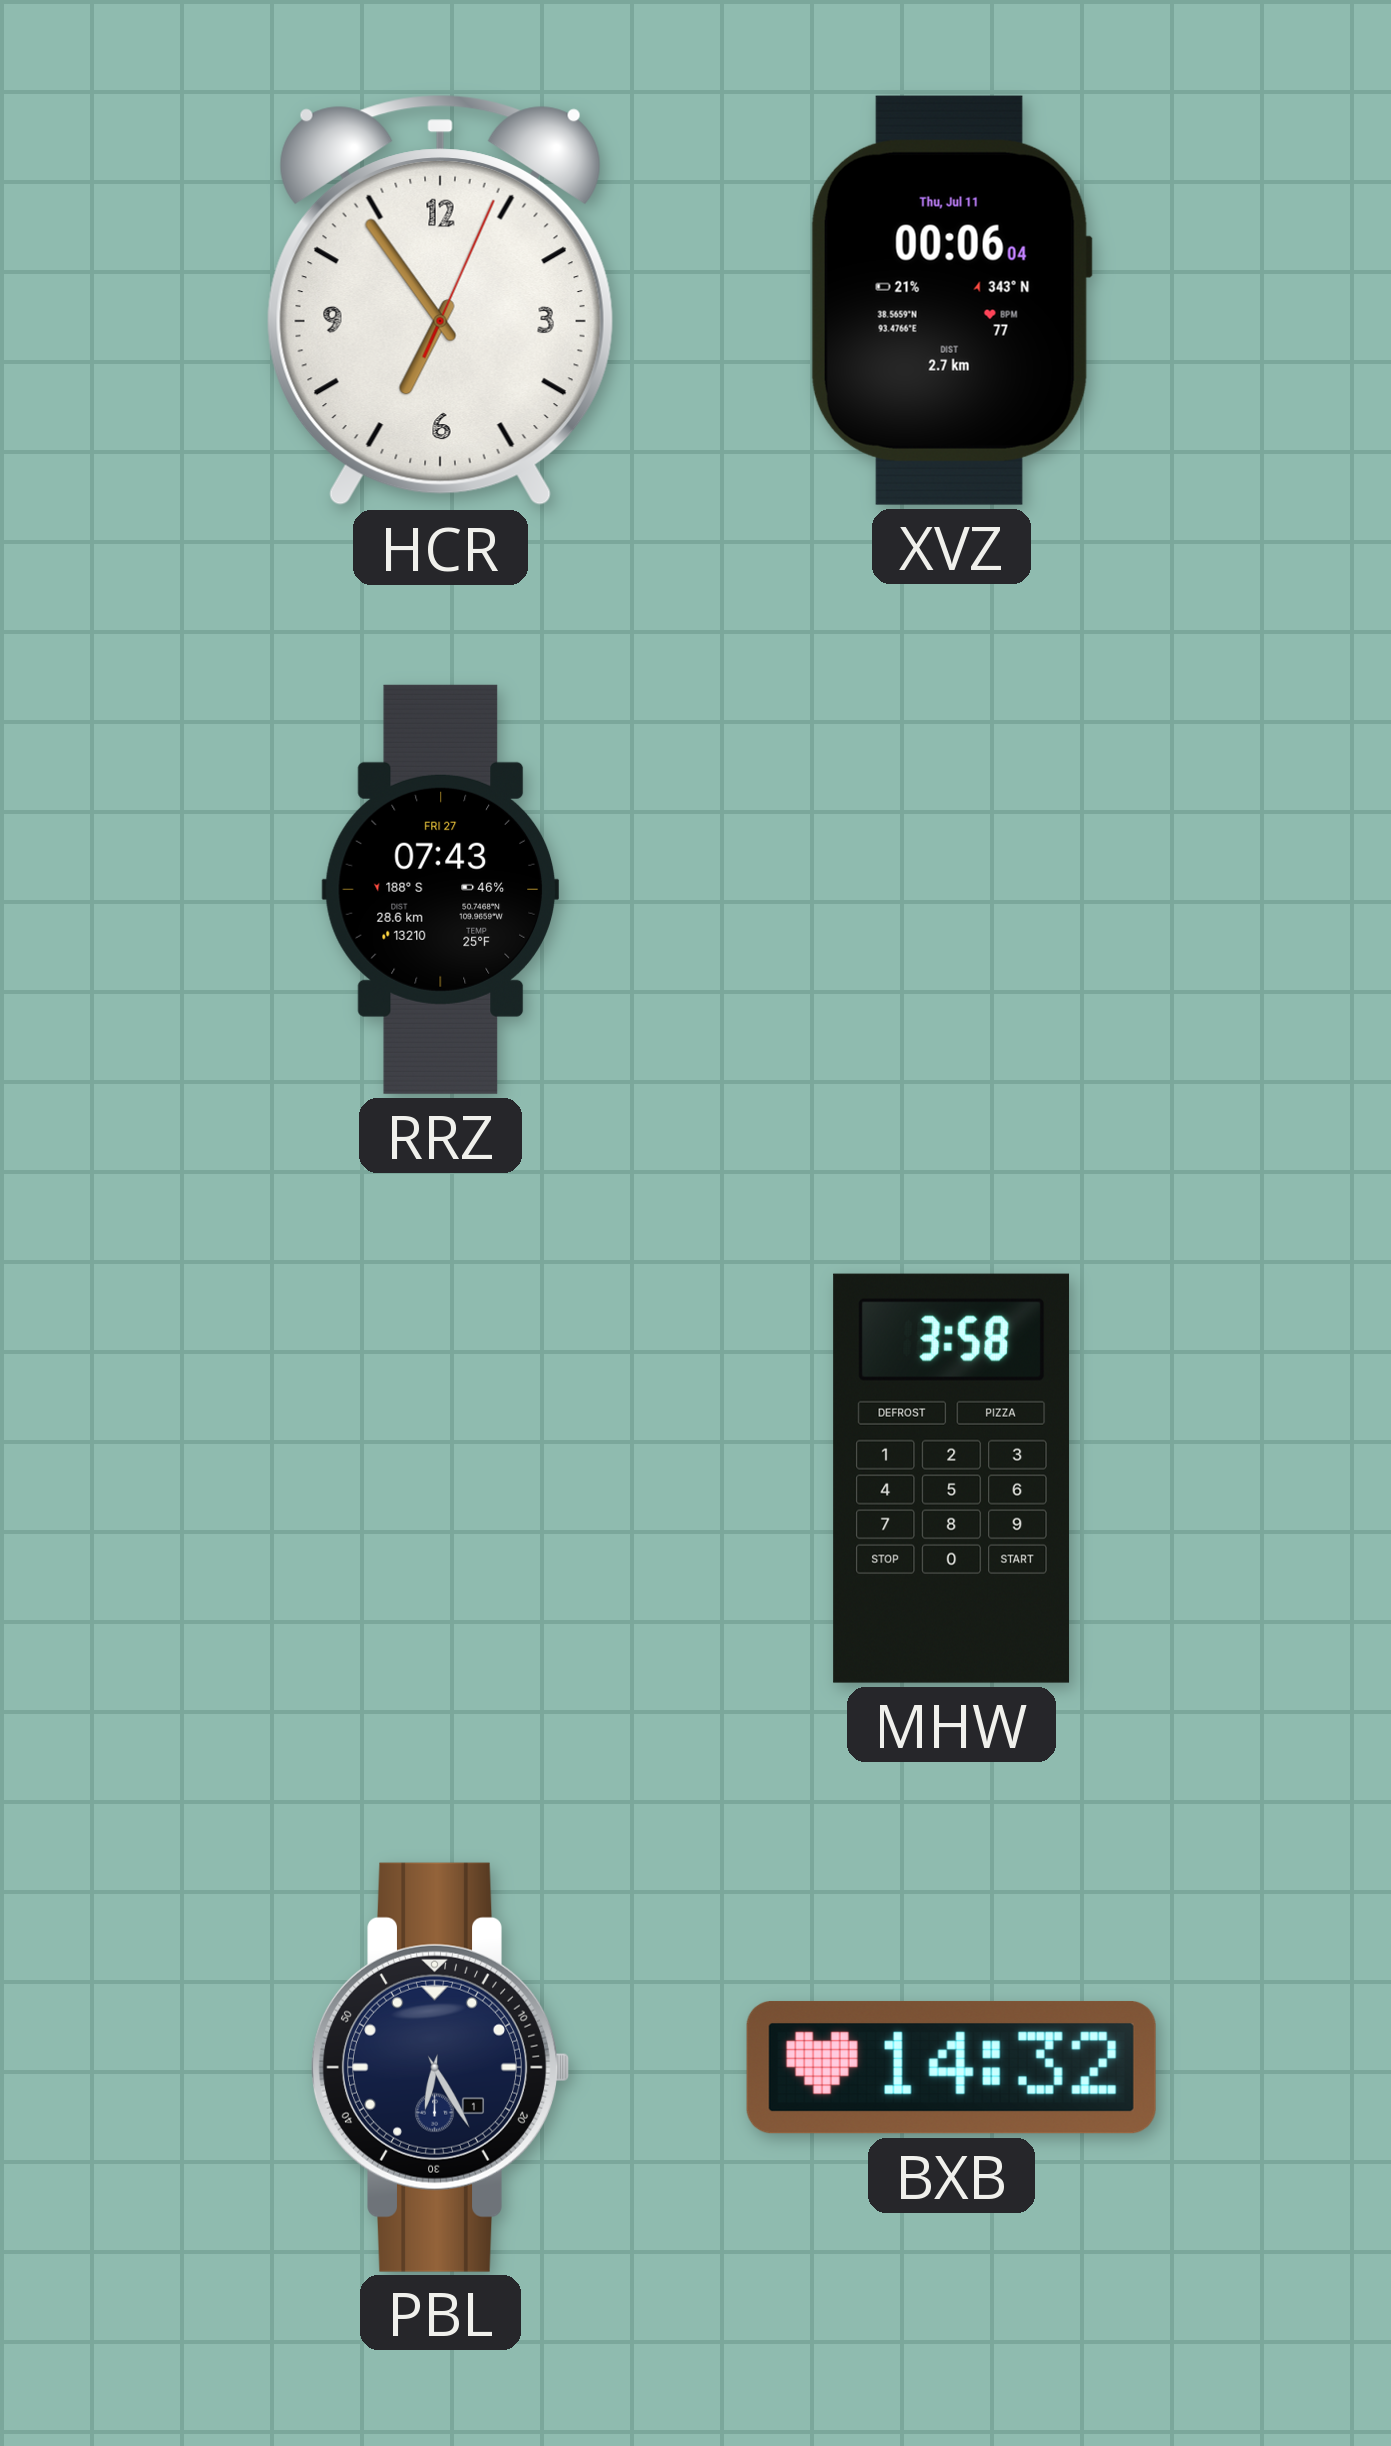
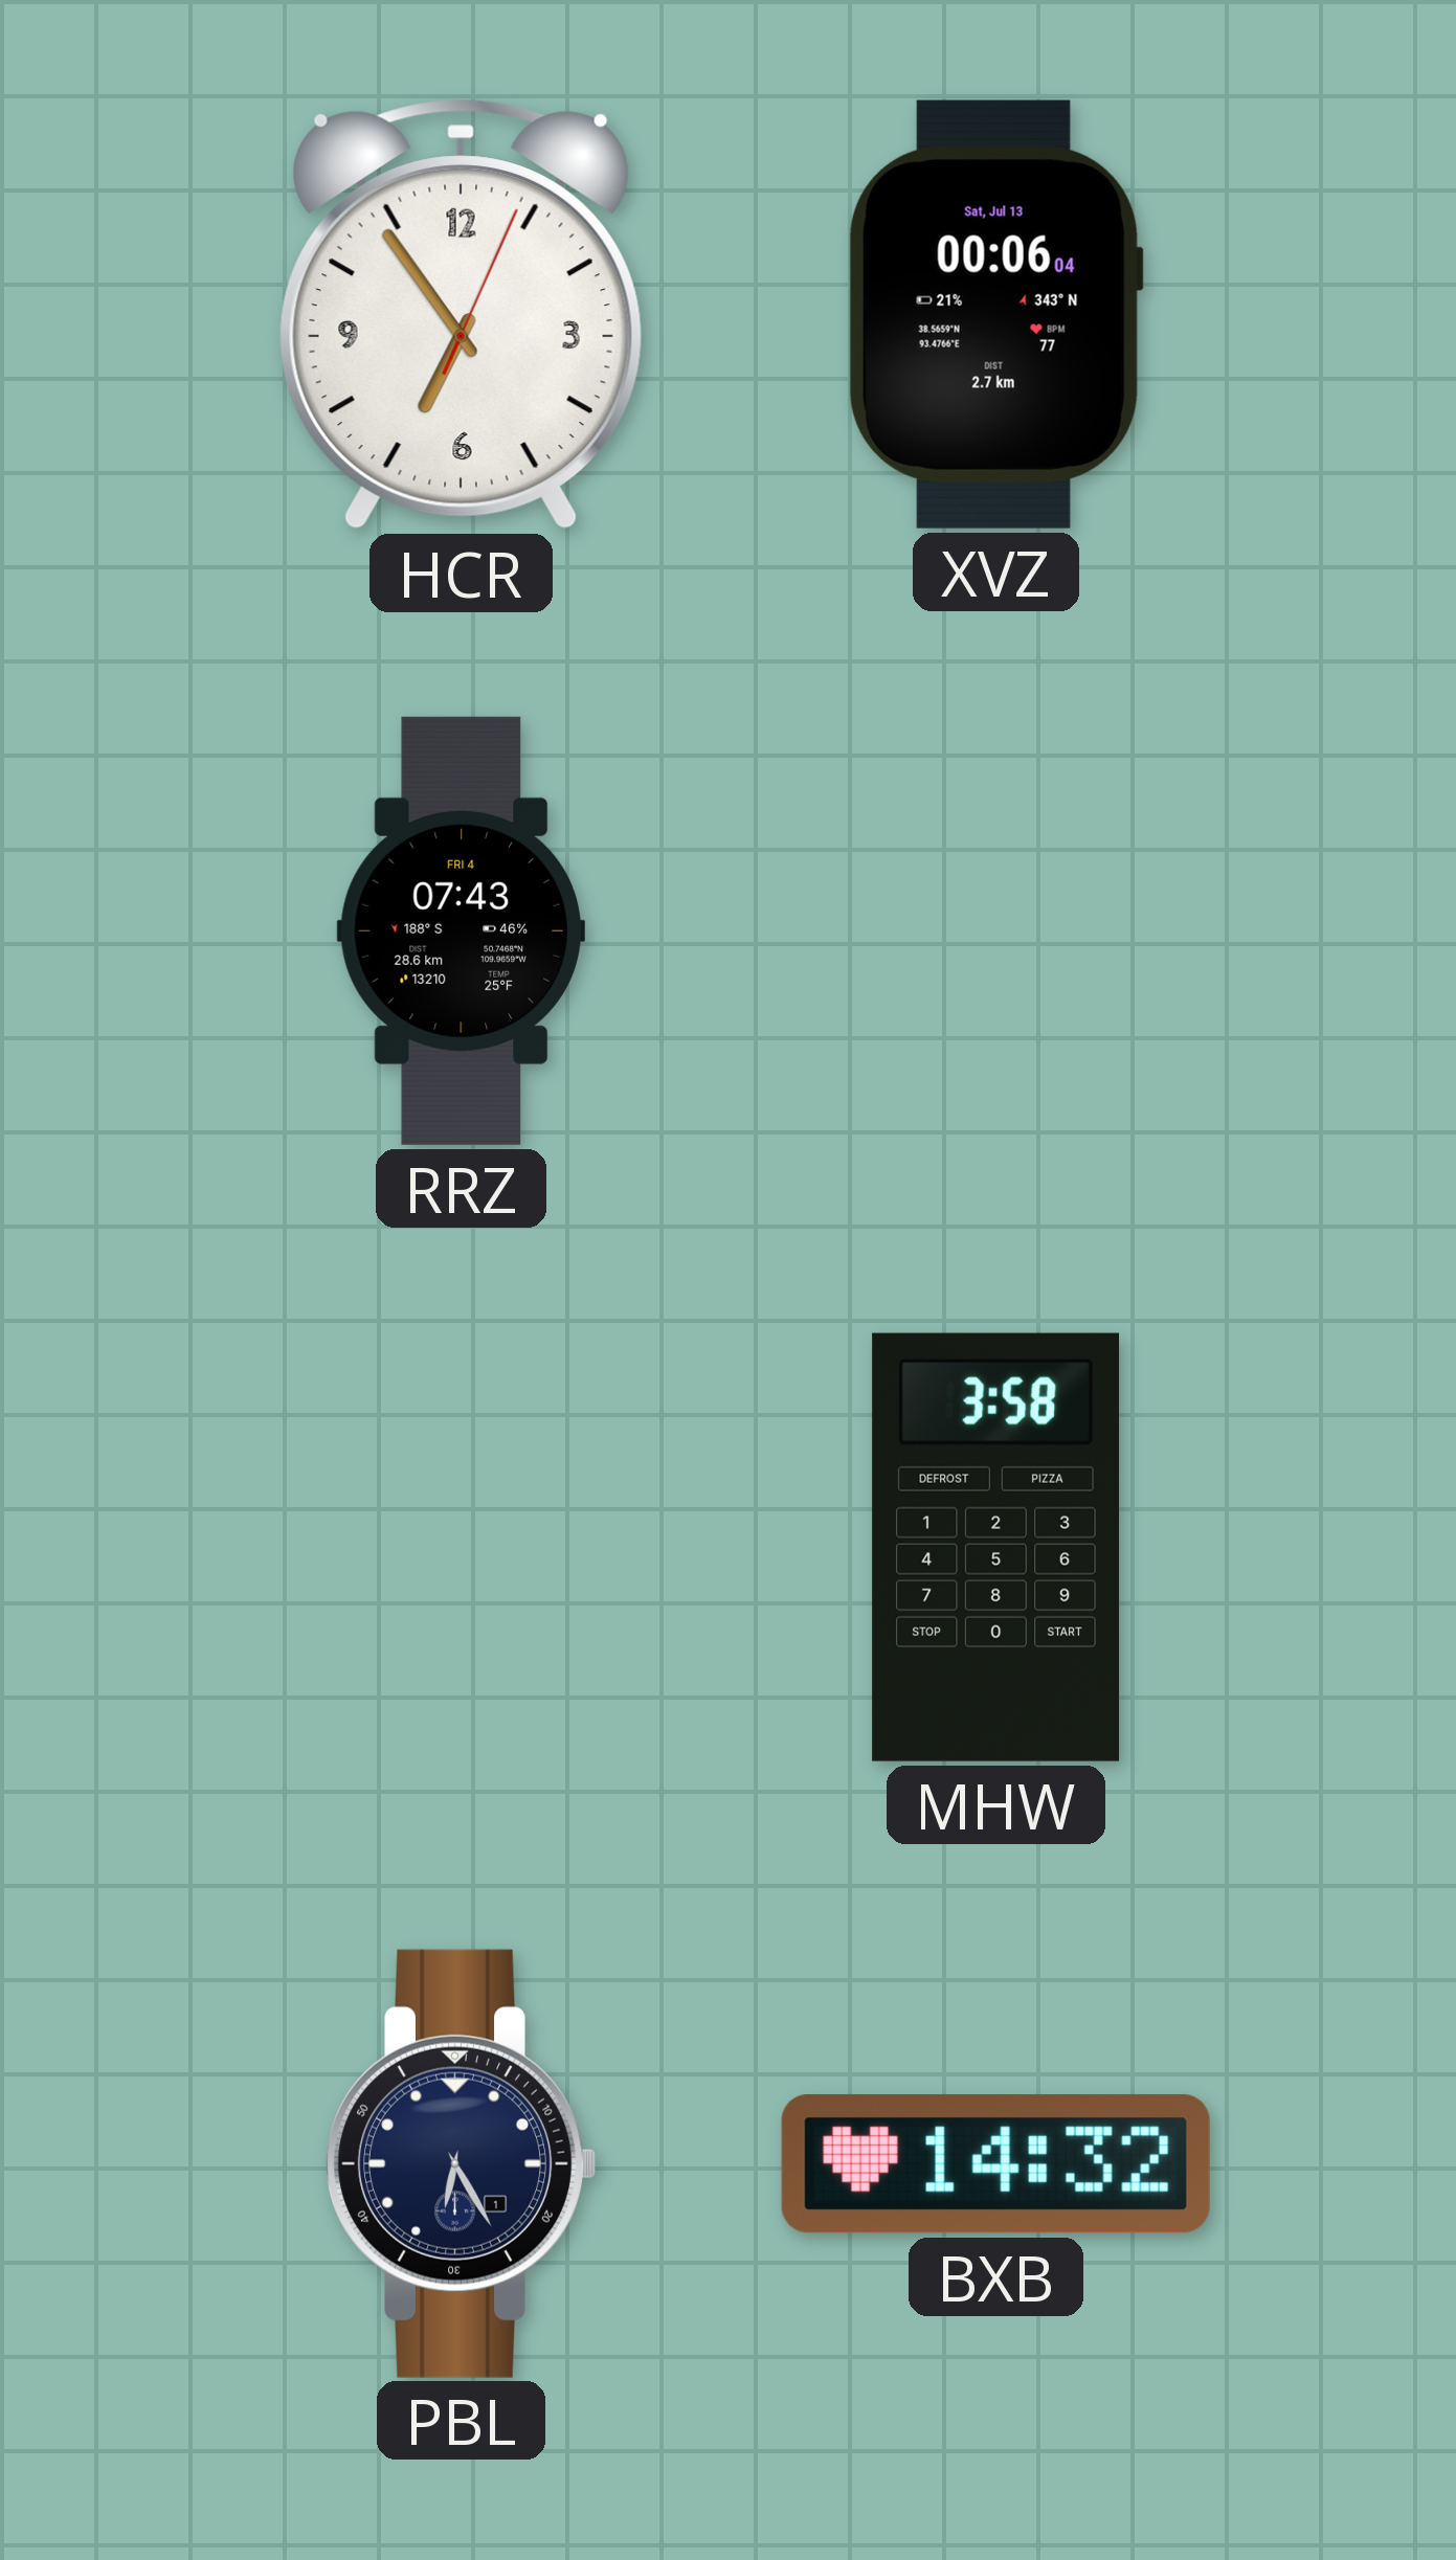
XVZ date: Thu, Jul 11 -> Sat, Jul 13 (995, 314)
RRZ date: FRI 27 -> FRI 4 (461, 930)
